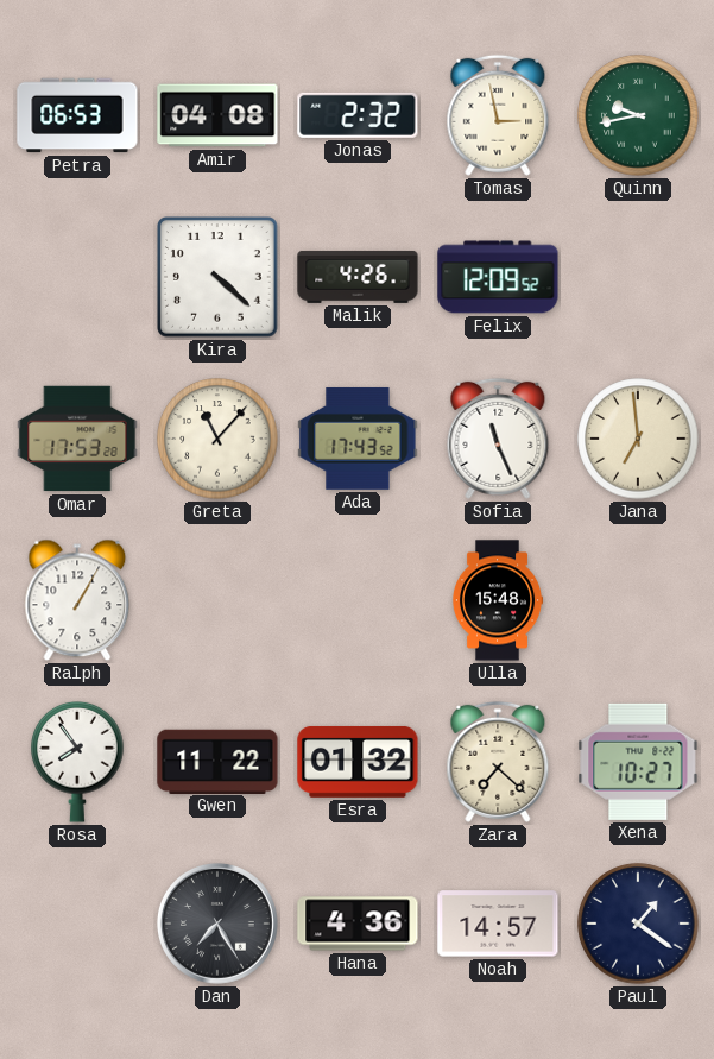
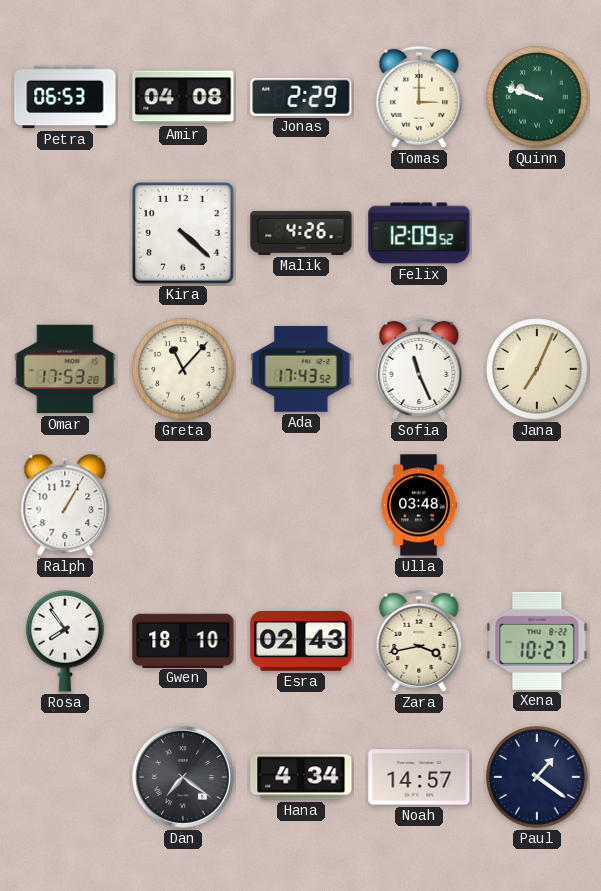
Jonas: 2:32 -> 2:29 (301, 97)
Tomas: 2:58 -> 3:00 (419, 97)
Quinn: 9:43 -> 9:48 (537, 97)
Jana: 6:59 -> 7:04 (537, 369)
Ulla: 15:48 -> 03:48 (419, 505)
Gwen: 11:22 -> 18:10 (183, 640)
Esra: 01:32 -> 02:43 (301, 641)
Zara: 7:22 -> 3:43 (419, 641)
Dan: 7:25 -> 7:21 (183, 777)
Hana: 4:36 -> 4:34 (301, 777)
